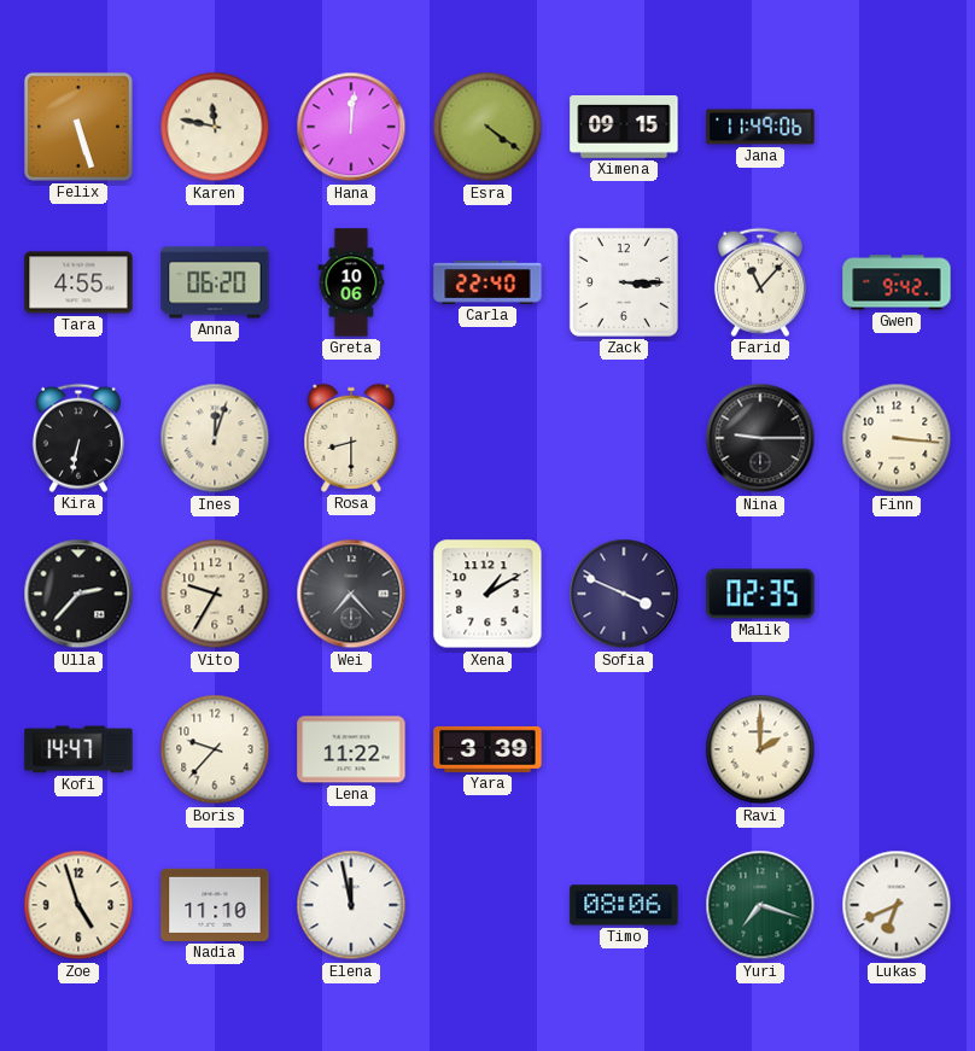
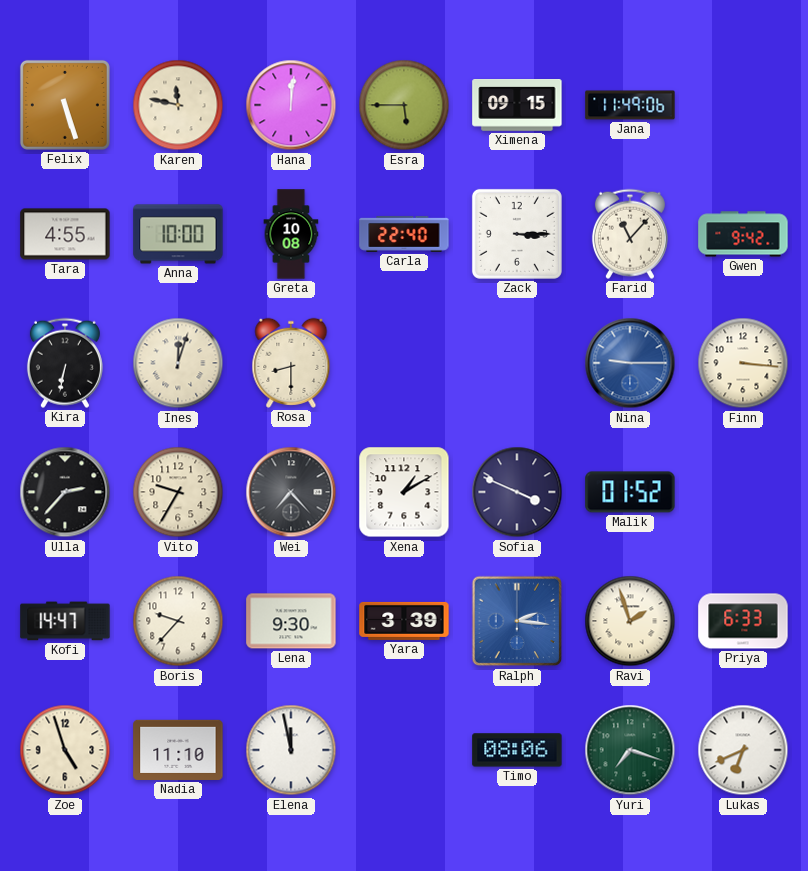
Esra: 4:21 -> 5:45 (404, 105)
Anna: 06:20 -> 10:00 (178, 234)
Greta: 10:06 -> 10:08 (291, 234)
Nina dial: black -> blue (630, 363)
Malik: 02:35 -> 01:52 (630, 492)
Lena: 11:22 -> 9:30 (291, 621)
Ralph: none -> 2:16 (517, 621)
Ravi: 2:00 -> 1:57 (630, 621)
Priya: none -> 6:33 (743, 621)
